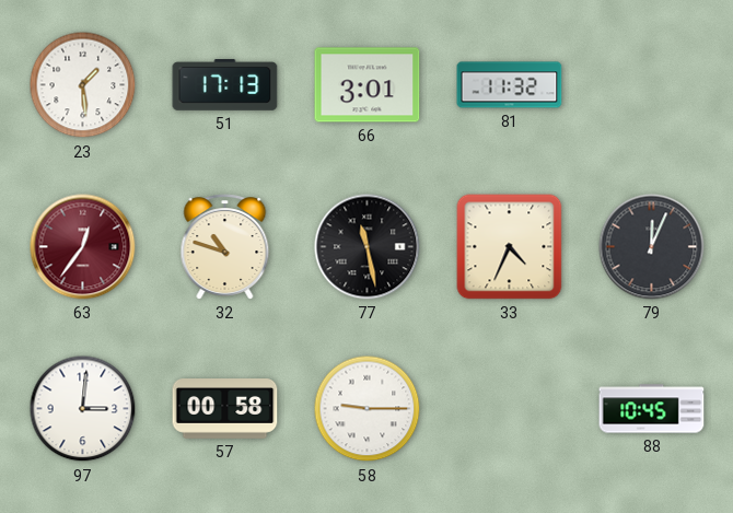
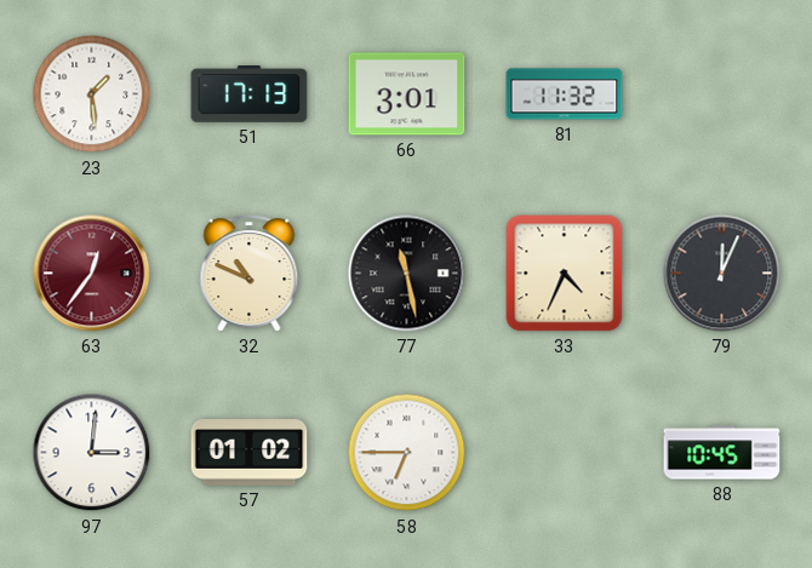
32: 10:48 -> 10:49 (250, 274)
57: 00:58 -> 01:02 (250, 453)
58: 9:15 -> 6:45 (407, 453)
